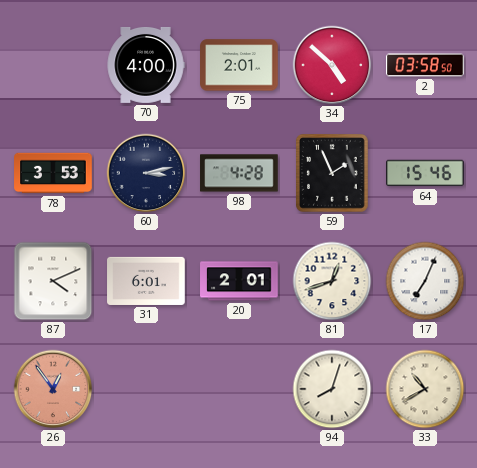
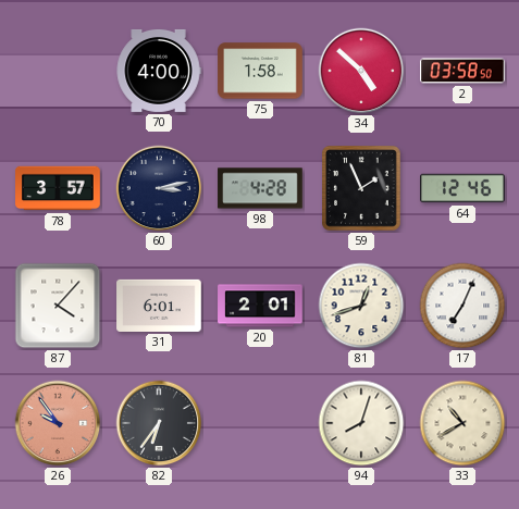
75: 2:01 -> 1:58 (260, 71)
78: 3:53 -> 3:57 (58, 188)
64: 15:46 -> 12:46 (462, 188)
87: 4:11 -> 4:07 (58, 306)
26: 12:54 -> 9:54 (58, 423)
82: none -> 6:36 (159, 423)
